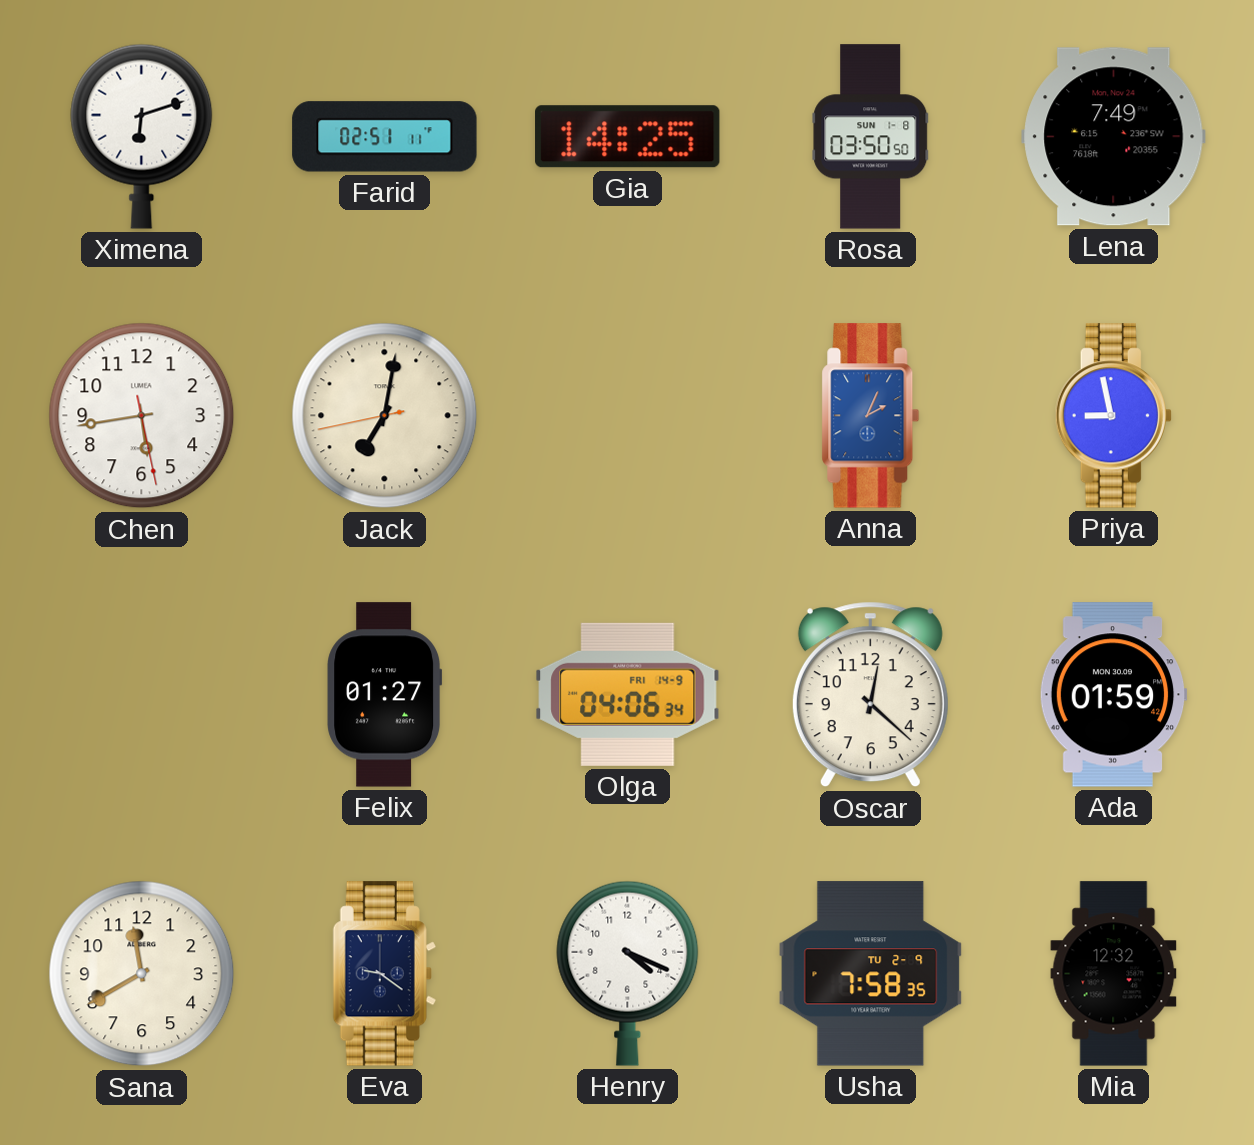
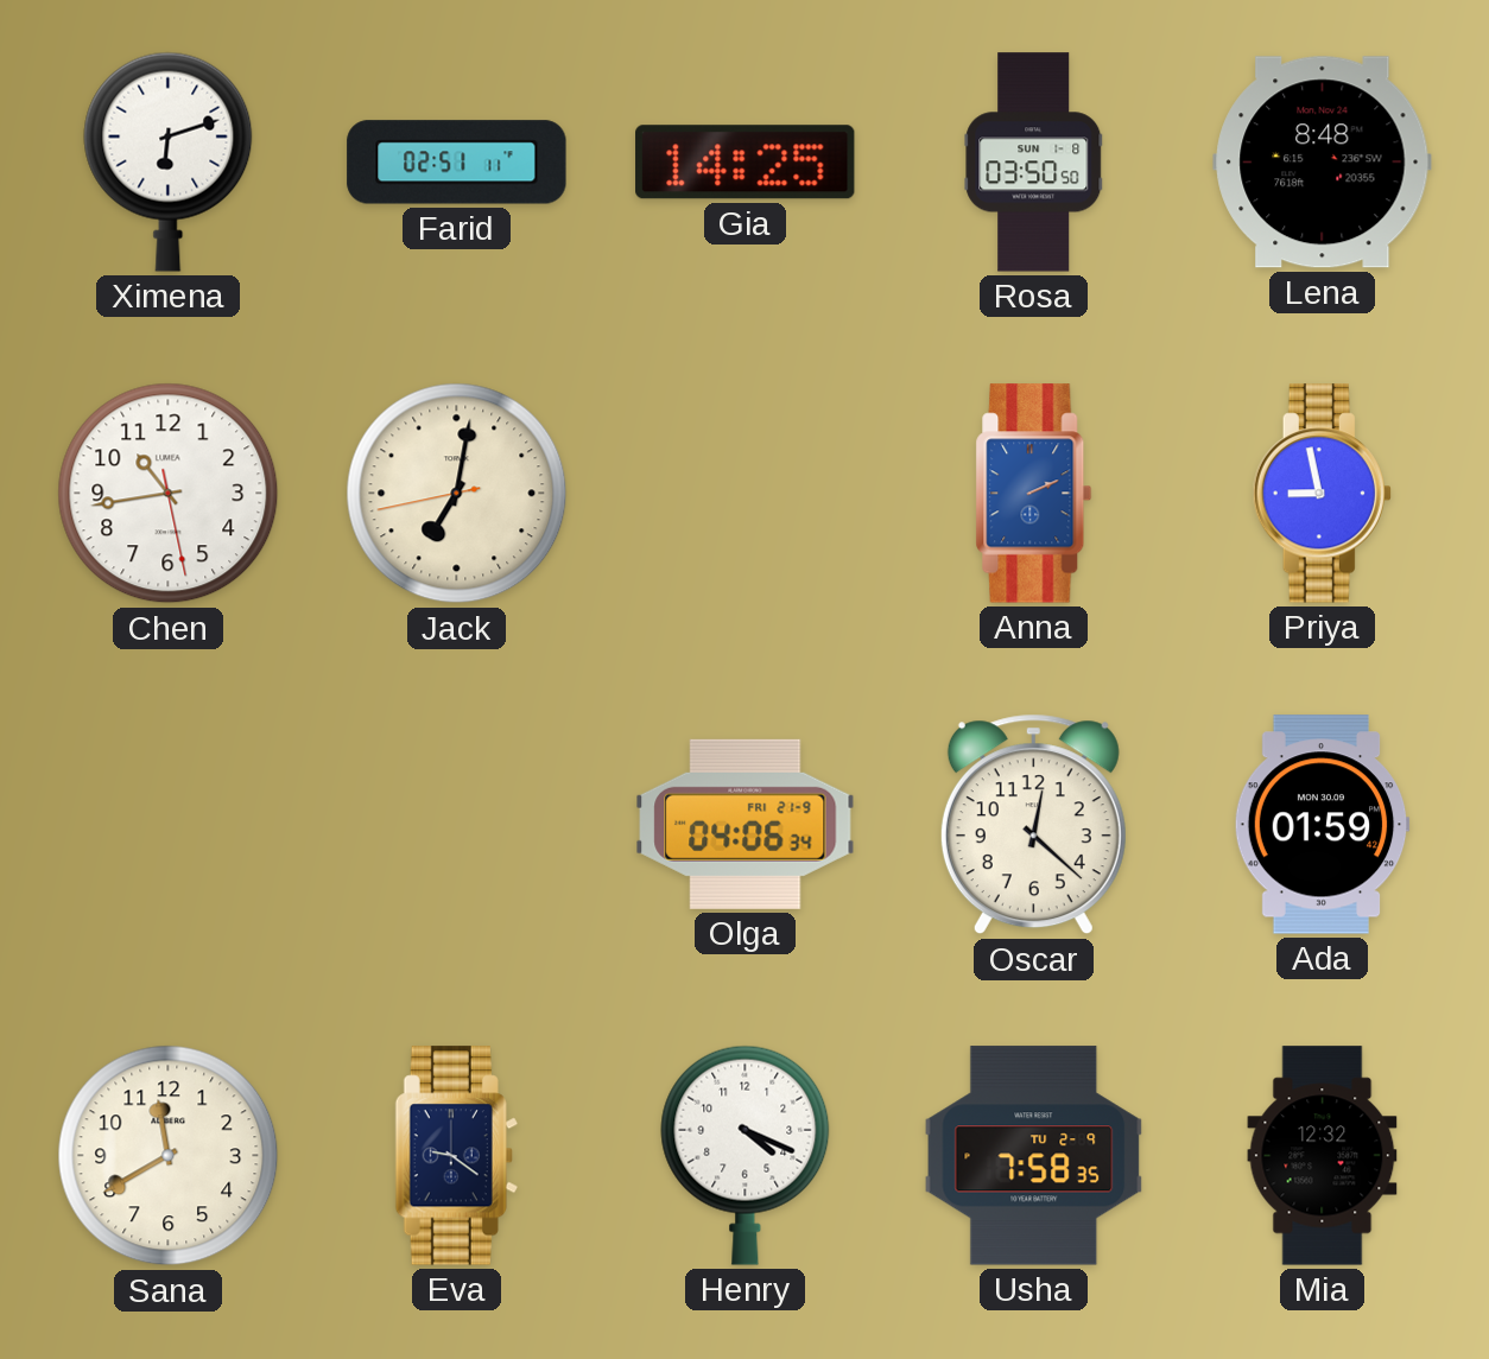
Lena: 7:49 -> 8:48 (1323, 163)
Chen: 5:43 -> 10:43 (169, 494)
Anna: 2:04 -> 2:11 (1034, 494)
Felix: 01:27 -> none (385, 695)
Olga date: FRI 14-9 -> FRI 21-9 (746, 824)
